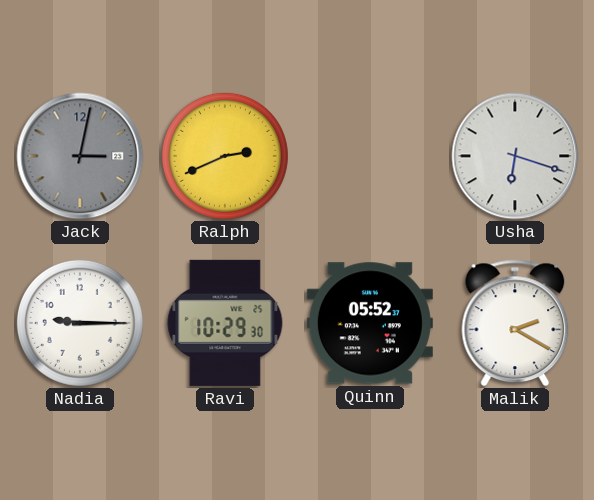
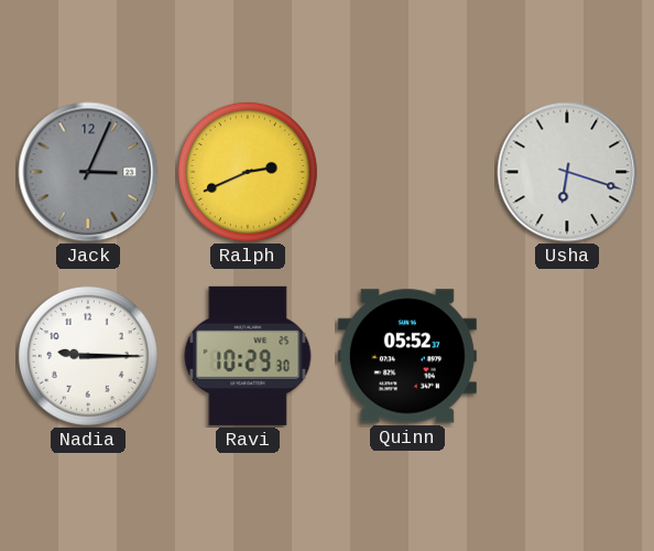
Jack: 3:02 -> 3:04 (88, 172)
Malik: 2:20 -> none (515, 323)
